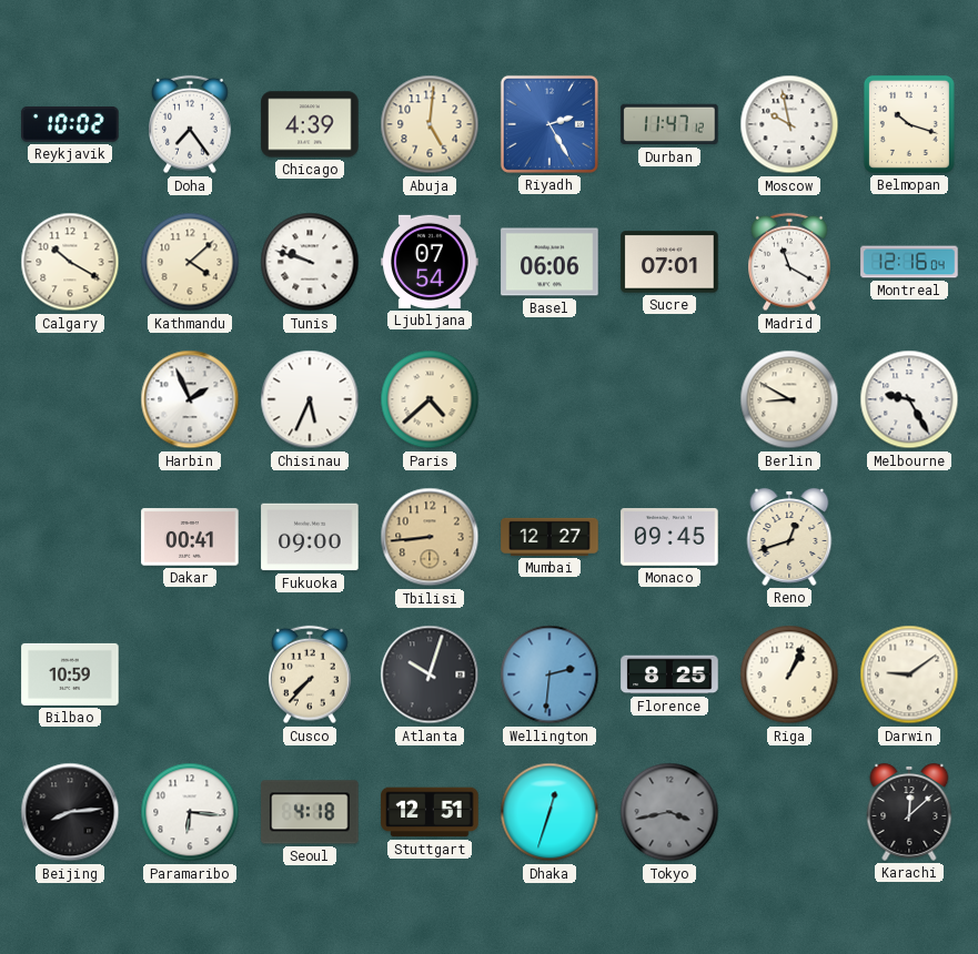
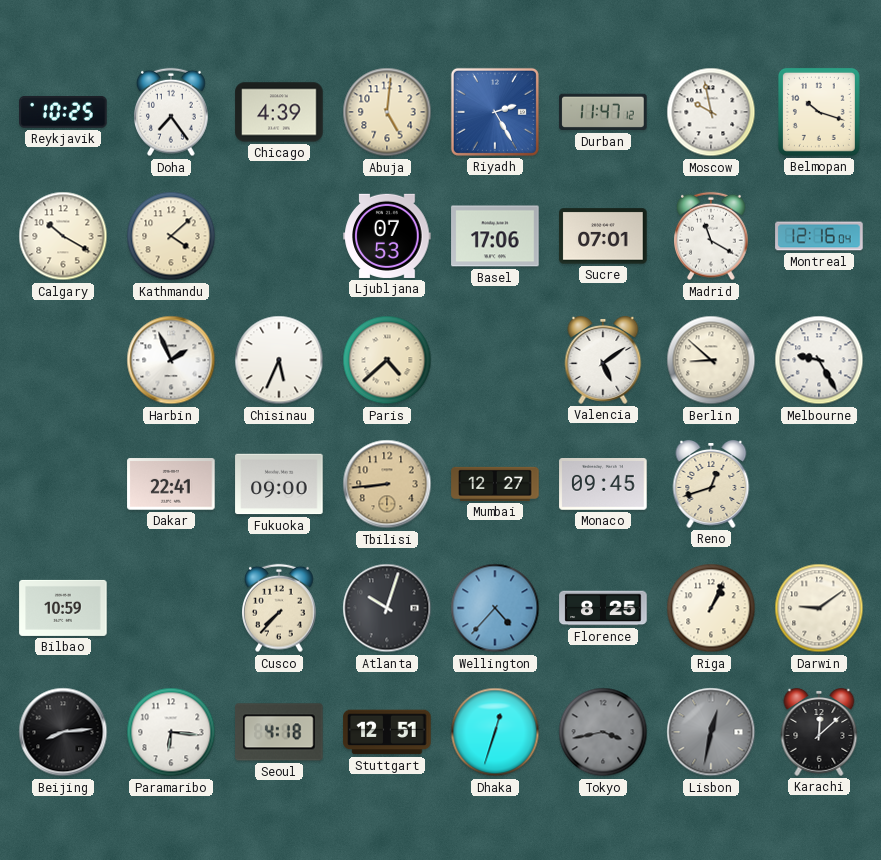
Reykjavik: 10:02 -> 10:25 (63, 112)
Tunis: 9:48 -> none (310, 262)
Ljubljana: 07:54 -> 07:53 (387, 236)
Basel: 06:06 -> 17:06 (495, 236)
Valencia: none -> 5:09 (603, 361)
Berlin: 8:50 -> 8:52 (711, 360)
Dakar: 00:41 -> 22:41 (171, 484)
Wellington: 2:31 -> 4:37 (495, 608)
Lisbon: none -> 12:32 (711, 732)
